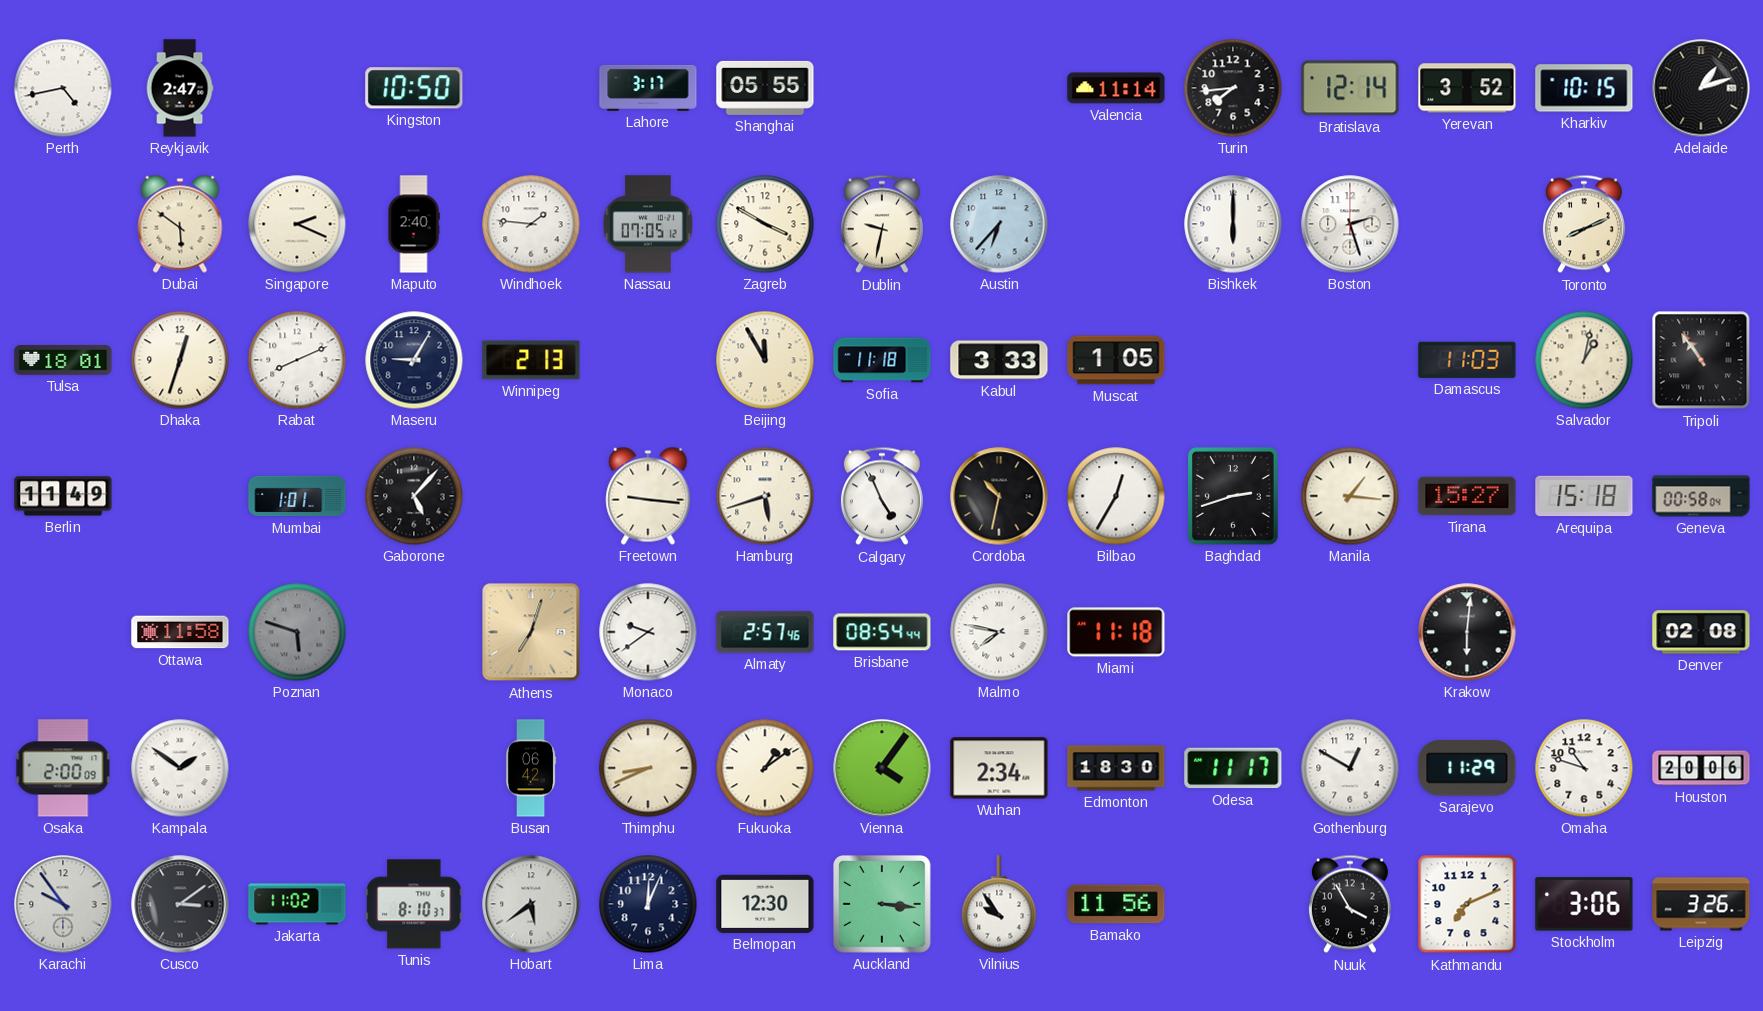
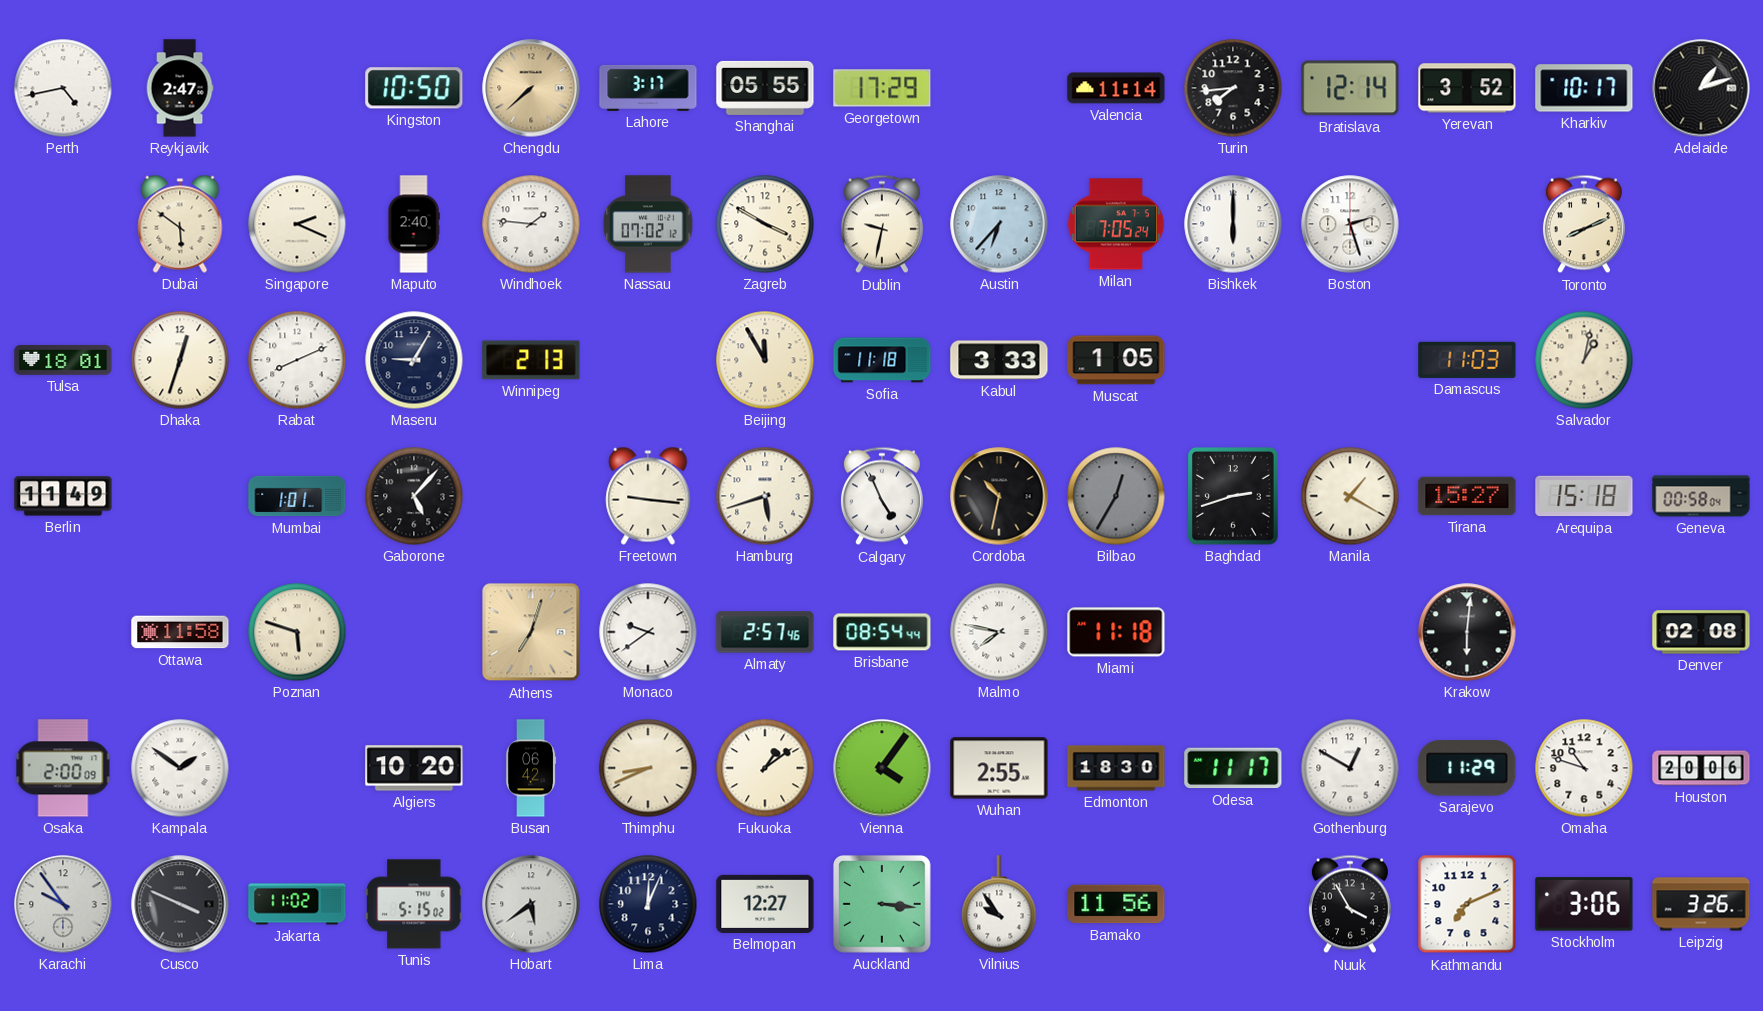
Chengdu: none -> 7:38 (531, 88)
Georgetown: none -> 17:29 (882, 88)
Kharkiv: 10:15 -> 10:17 (1584, 88)
Nassau: 07:05 -> 07:02 (648, 224)
Milan: none -> 7:05 (1116, 224)
Tripoli: 10:54 -> none (1701, 360)
Bilbao dial: white -> grey (1116, 496)
Manila: 1:16 -> 1:20 (1350, 496)
Poznan dial: grey -> cream (297, 632)
Algiers: none -> 10:20 (414, 768)
Wuhan: 2:34 -> 2:55 (999, 768)
Cusco: 3:09 -> 3:49 (180, 904)
Tunis: 8:10 -> 5:15 (414, 904)
Belmopan: 12:30 -> 12:27 (765, 904)
